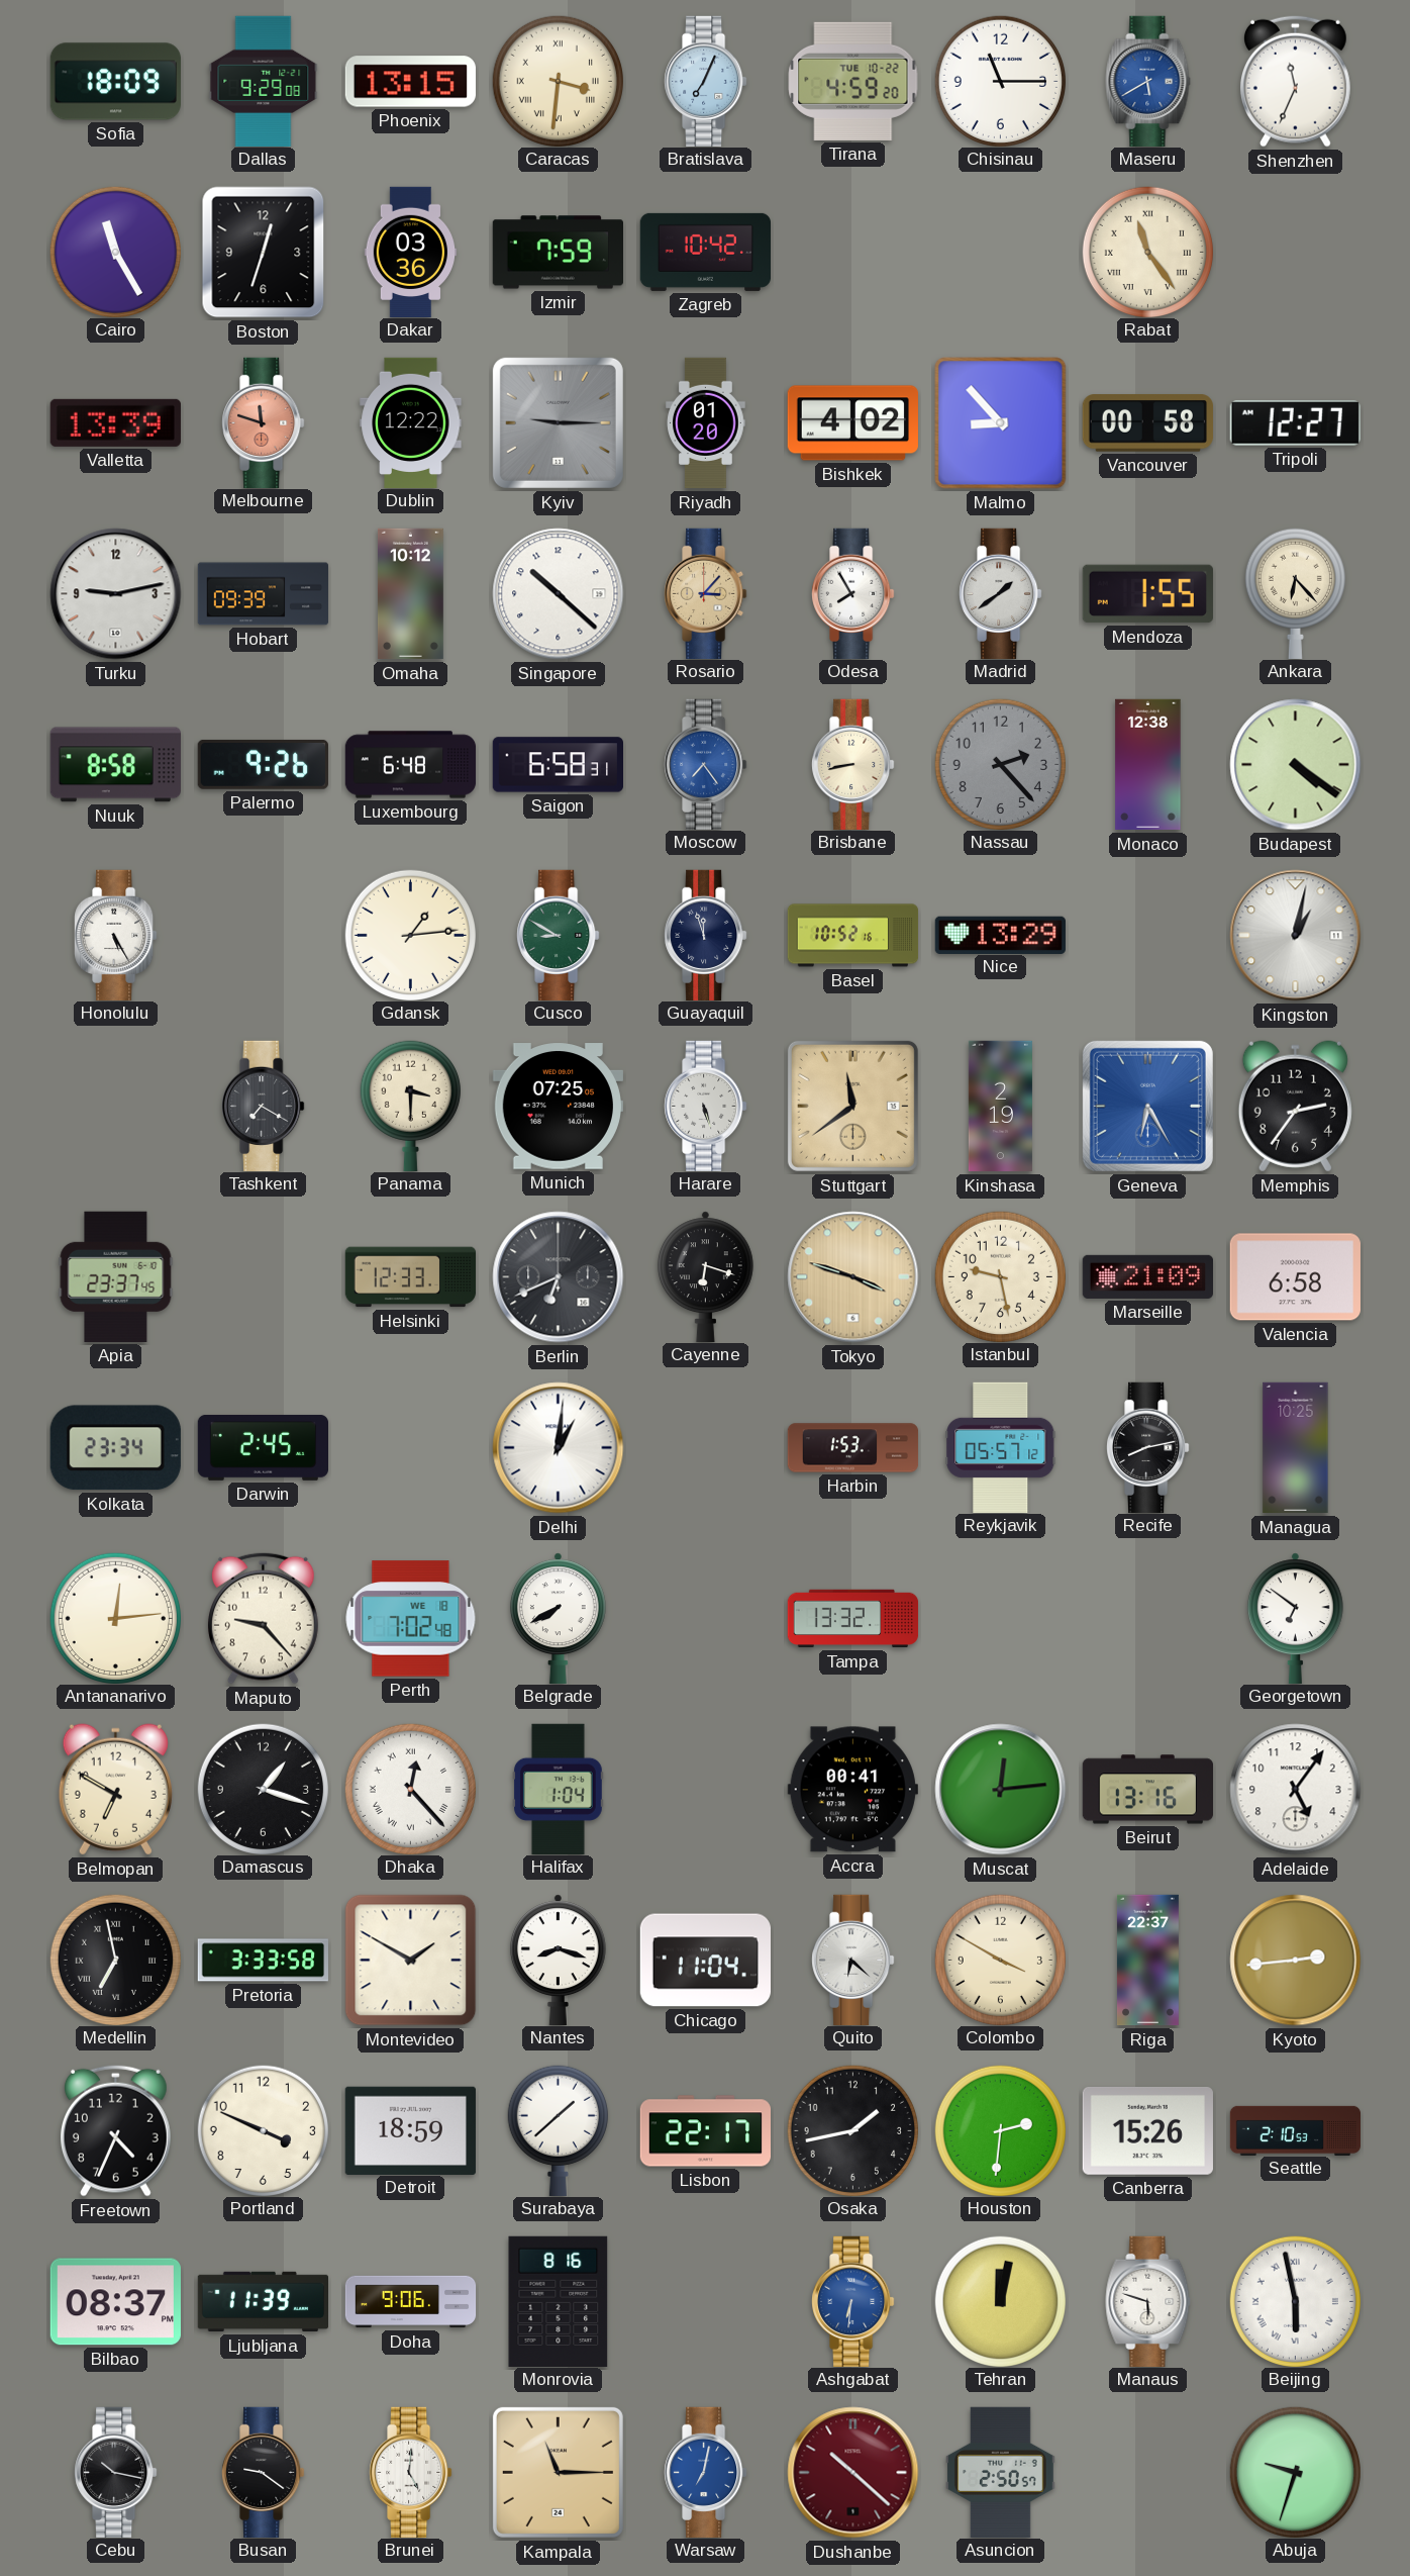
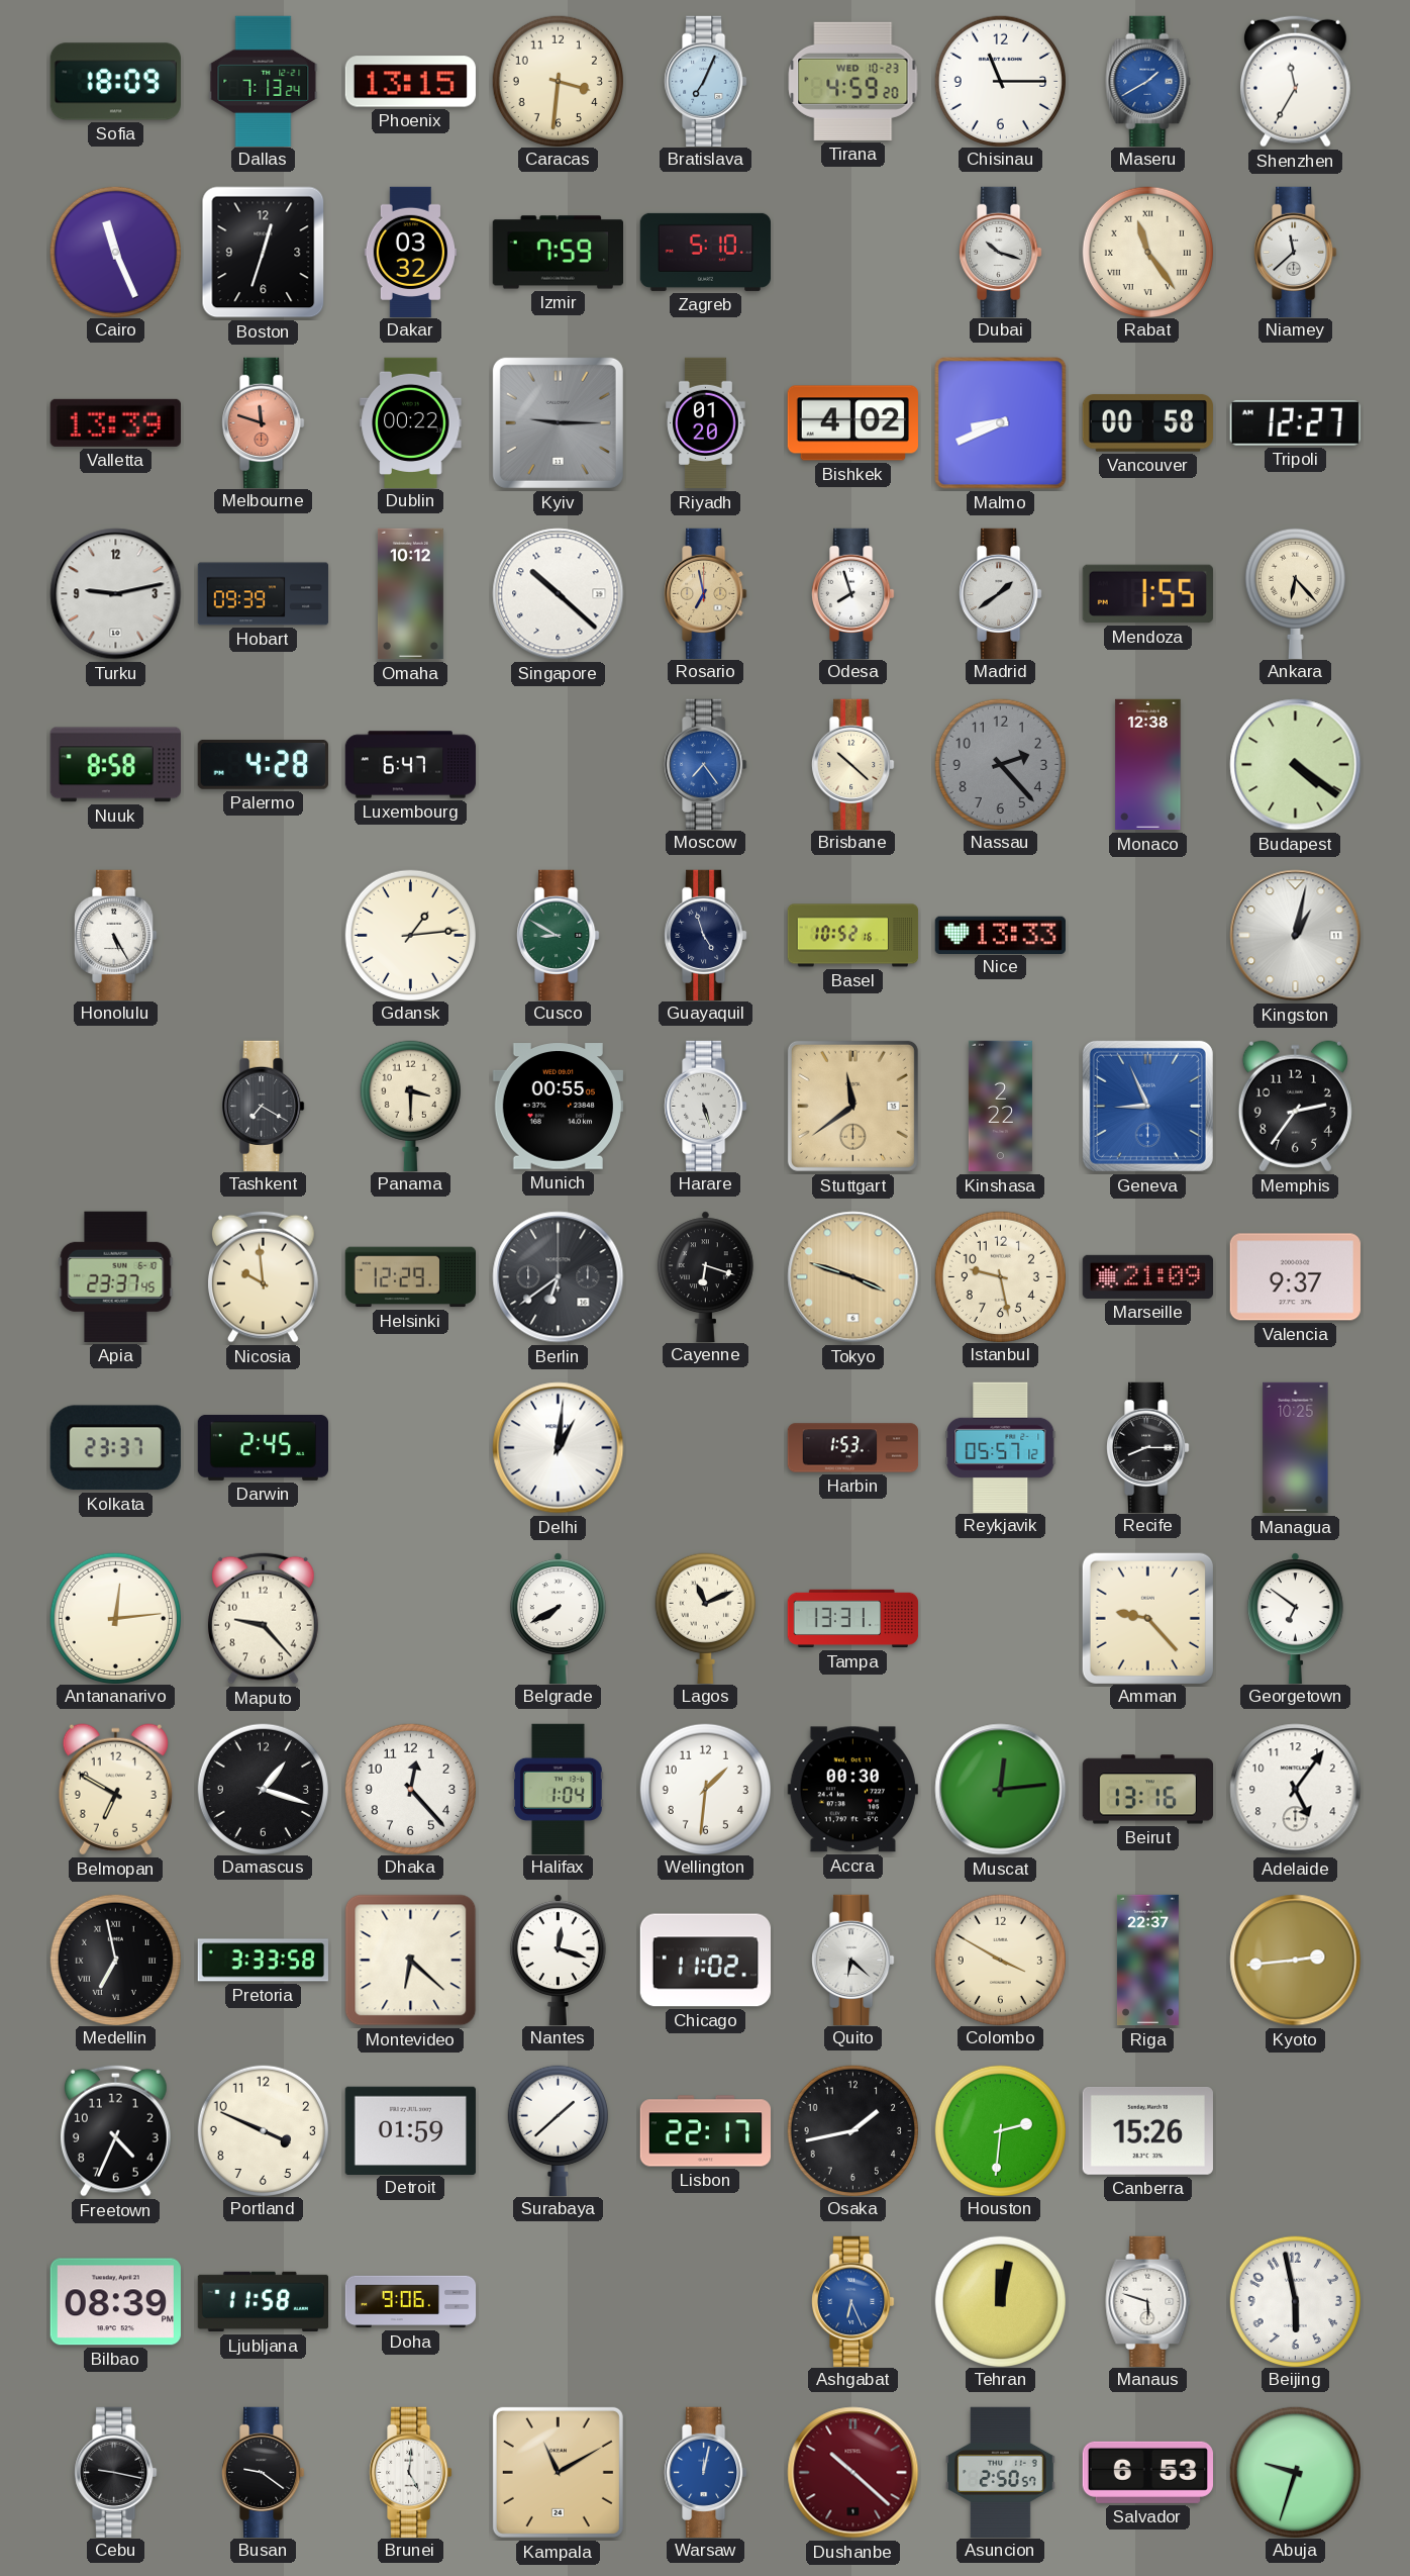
Dallas: 9:29 -> 7:13 (264, 81)
Caracas numerals: Roman -> Arabic (558, 81)
Tirana date: TUE 10-22 -> WED 10-23 (853, 81)
Maseru: 5:40 -> 1:40 (1148, 81)
Shenzhen: 11:34 -> 11:35 (1295, 81)
Cairo: 11:25 -> 11:26 (115, 252)
Dakar: 03:36 -> 03:32 (411, 252)
Zagreb: 10:42 -> 5:10 (705, 252)
Dubai: none -> 10:18 (1001, 252)
Niamey: none -> 11:38 (1296, 252)
Dublin: 12:22 -> 00:22 (411, 422)
Malmo: 8:53 -> 8:41 (1001, 423)
Rosario: 3:07 -> 6:58 (706, 593)
Odesa: 7:55 -> 7:57 (853, 593)
Palermo: 9:26 -> 4:28 (263, 764)
Luxembourg: 6:48 -> 6:47 (411, 765)
Saigon: 6:58 -> none (558, 765)
Brisbane: 8:43 -> 10:22 (853, 764)
Guayaquil: 11:57 -> 4:57 (706, 935)
Nice: 13:29 -> 13:33 (1000, 935)
Munich: 07:25 -> 00:55 (558, 1107)
Kinshasa: 2:19 -> 2:22 (1000, 1107)
Geneva: 6:25 -> 8:56 (1147, 1106)
Nicosia: none -> 9:59 (263, 1276)
Helsinki: 12:33 -> 12:29 (411, 1277)
Berlin: 6:41 -> 6:39 (559, 1277)
Valencia: 6:58 -> 9:37 (1295, 1277)
Kolkata: 23:34 -> 23:37 (115, 1448)
Recife: 8:13 -> 8:15 (1148, 1447)
Perth: 7:02 -> none (411, 1619)
Lagos: none -> 11:11 (705, 1618)
Tampa: 13:32 -> 13:31 (853, 1619)
Amman: none -> 9:23 (1147, 1618)
Dhaka numerals: Roman -> Arabic (410, 1789)
Wellington: none -> 1:31 (705, 1789)
Accra: 00:41 -> 00:30 (852, 1790)
Montevideo: 1:50 -> 6:22 (411, 1961)
Nantes: 8:18 -> 12:18 (558, 1960)
Chicago: 11:04 -> 11:02 (705, 1961)
Detroit: 18:59 -> 01:59 (410, 2130)
Seattle: 2:10 -> none (1296, 2130)
Bilbao: 08:37 -> 08:39 (115, 2302)
Ljubljana: 11:39 -> 11:58 (263, 2302)
Monrovia: 8:16 -> none (559, 2301)
Ashgabat: 6:31 -> 6:26 (853, 2301)
Beijing numerals: Roman -> Arabic (1295, 2301)
Cebu: 10:17 -> 9:17 (116, 2472)
Kampala: 11:15 -> 11:10 (558, 2472)
Warsaw: 7:02 -> 12:02 (706, 2472)
Salvador: none -> 6:53 (1147, 2472)
